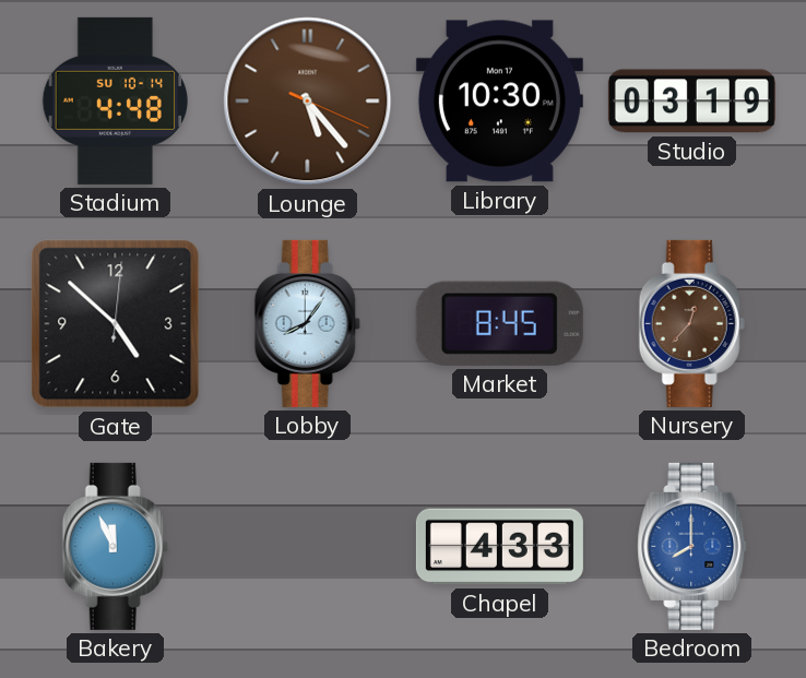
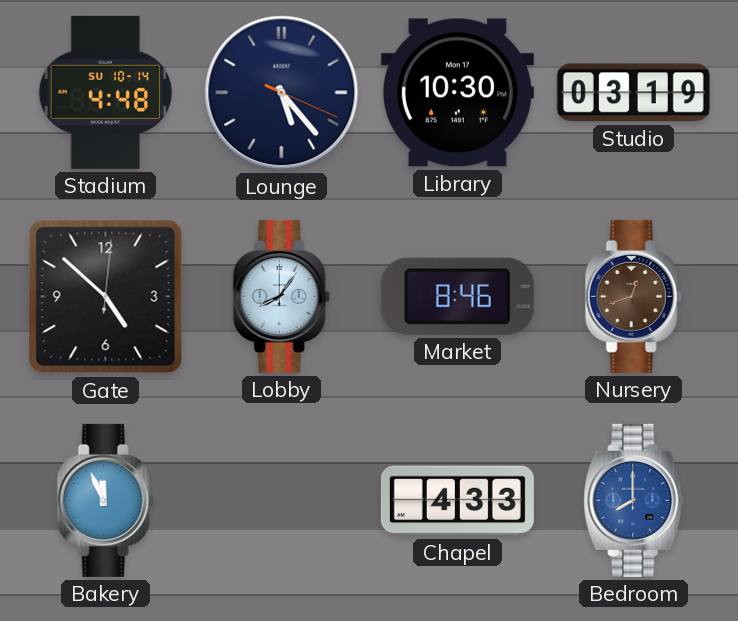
Lounge dial: brown -> navy (282, 93)
Market: 8:45 -> 8:46 (457, 296)
Nursery: 12:37 -> 12:42 (633, 296)
